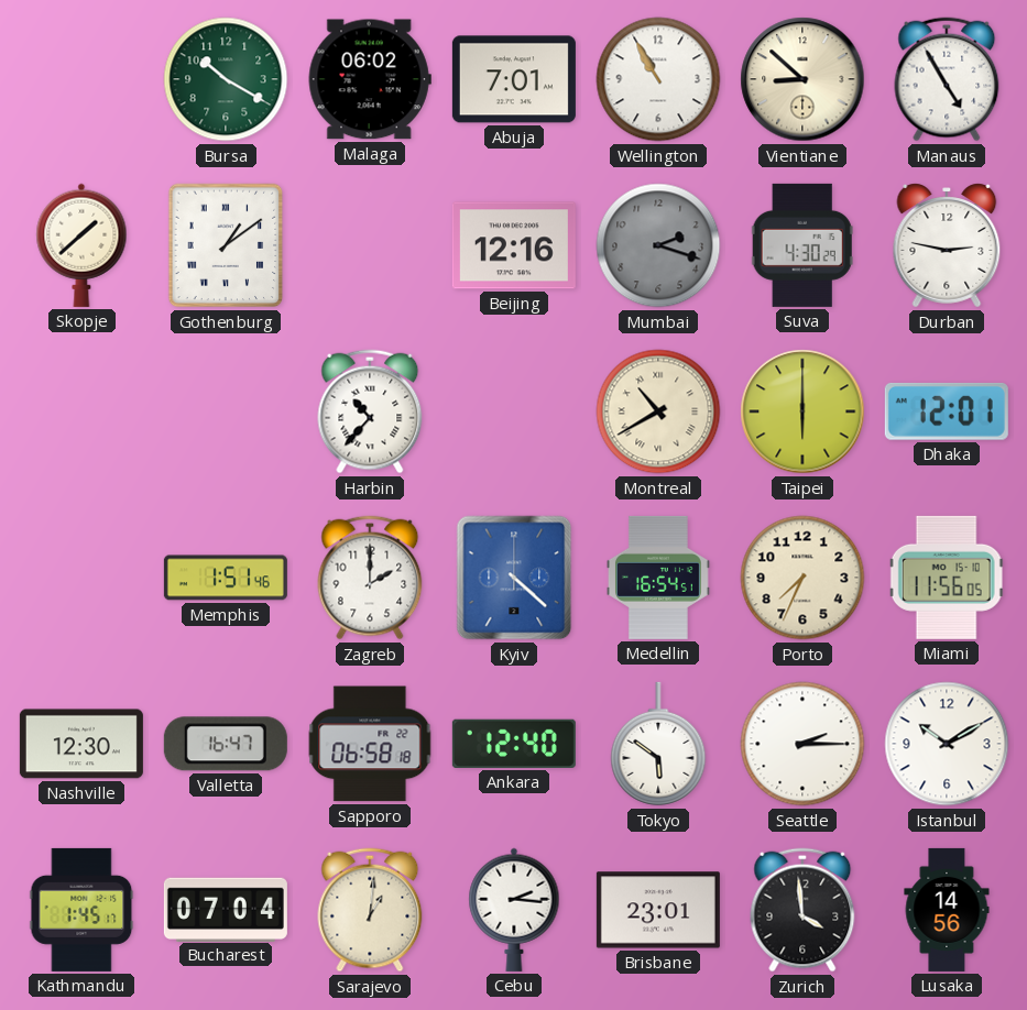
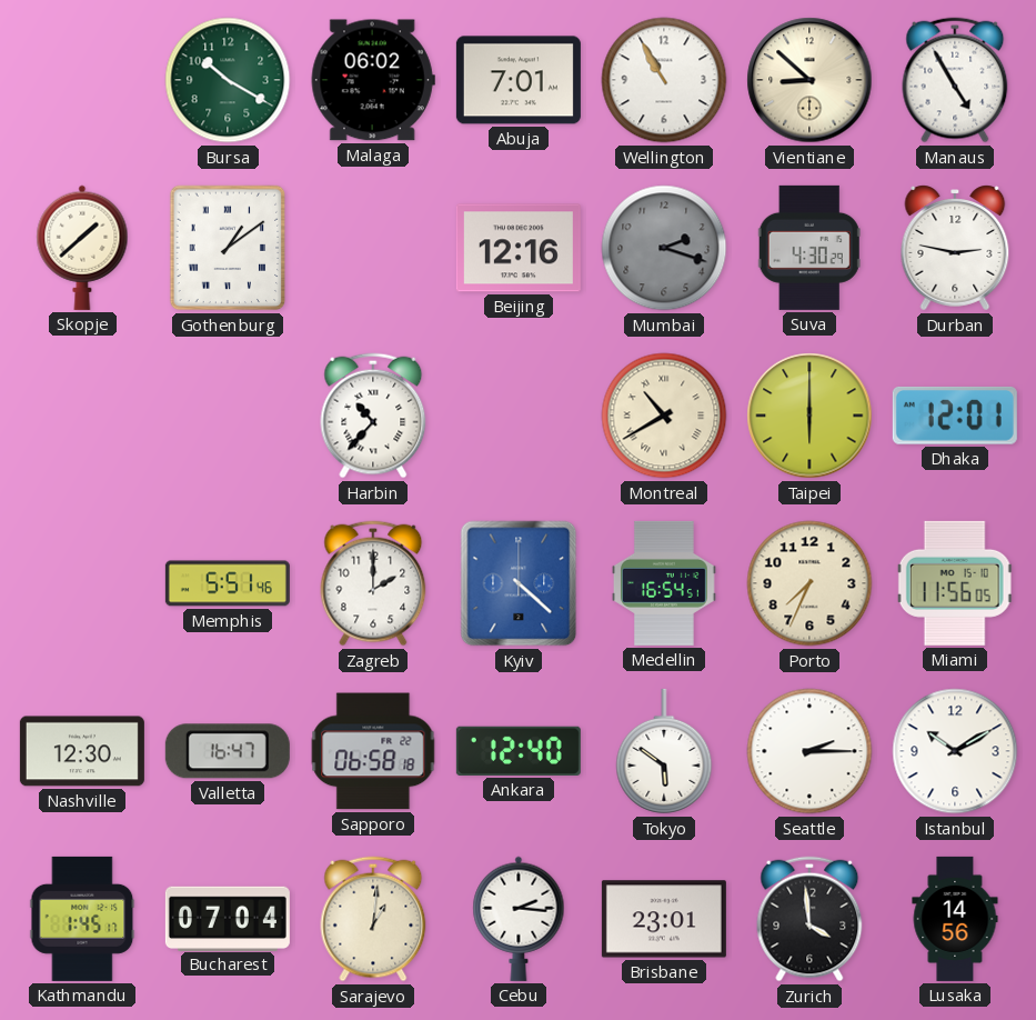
Memphis: 1:51 -> 5:51 (228, 583)
